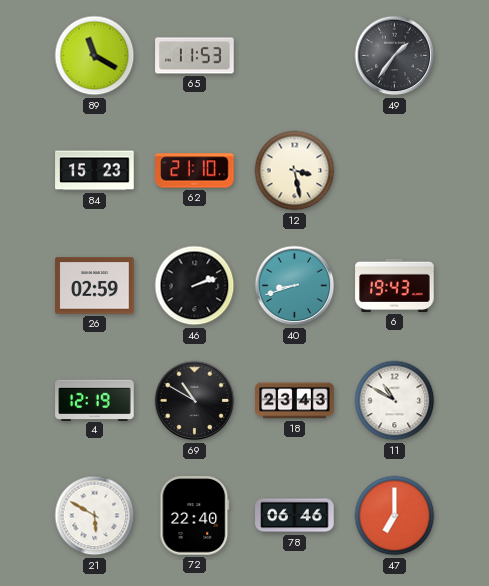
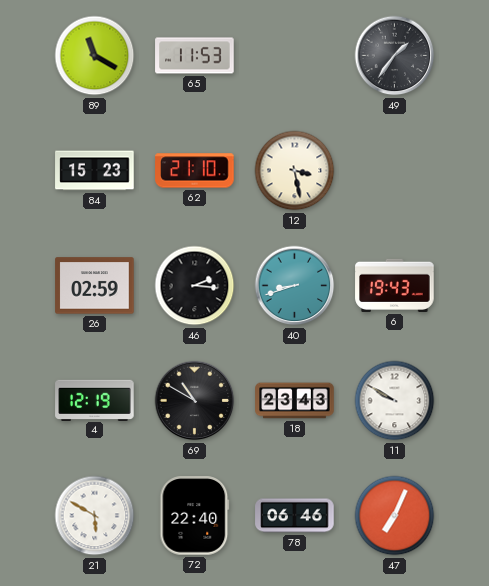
46: 2:12 -> 2:16 (195, 286)
11: 10:50 -> 9:50 (395, 401)
47: 7:00 -> 7:04 (395, 516)
